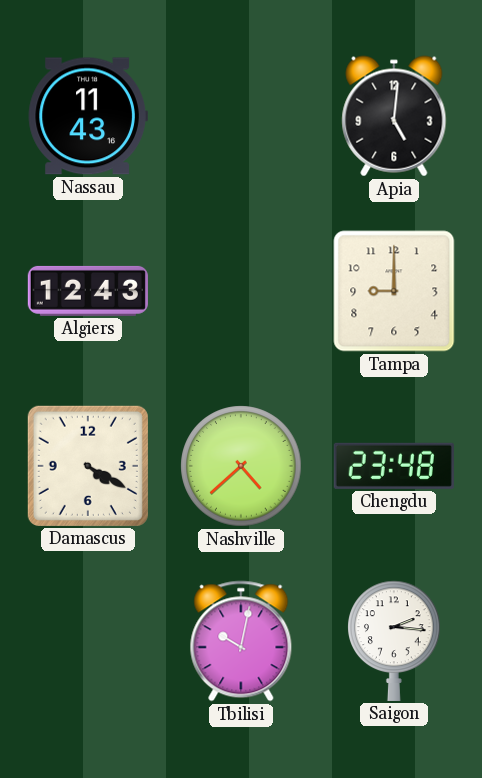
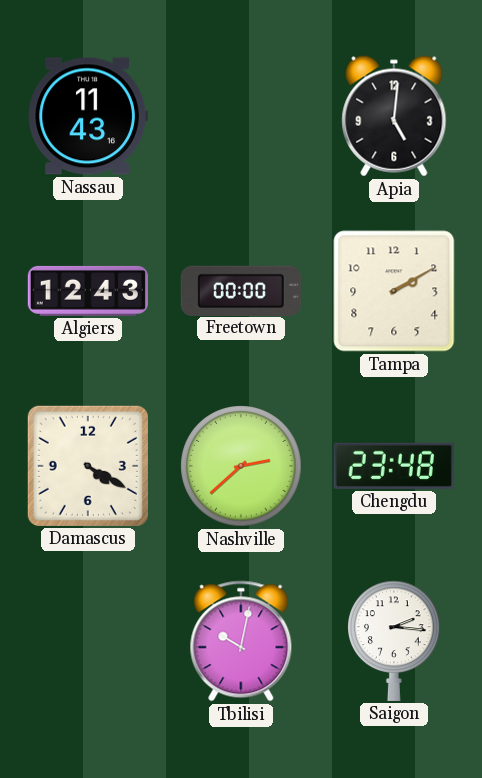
Freetown: none -> 00:00 (241, 290)
Tampa: 9:00 -> 2:10 (394, 291)
Nashville: 4:38 -> 2:38 (241, 466)
